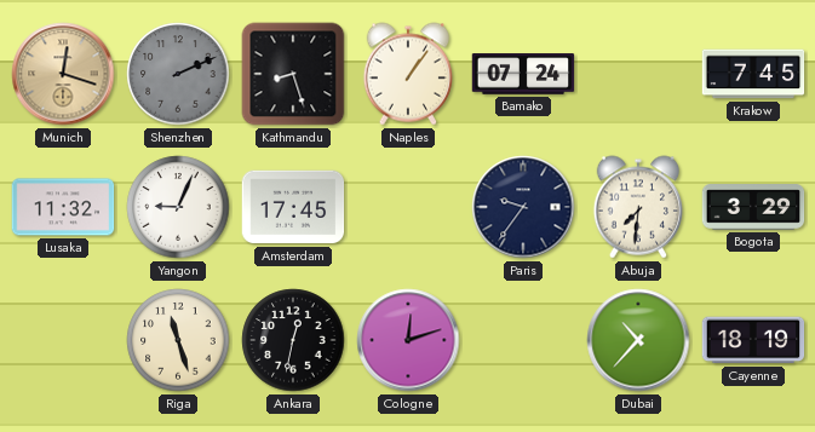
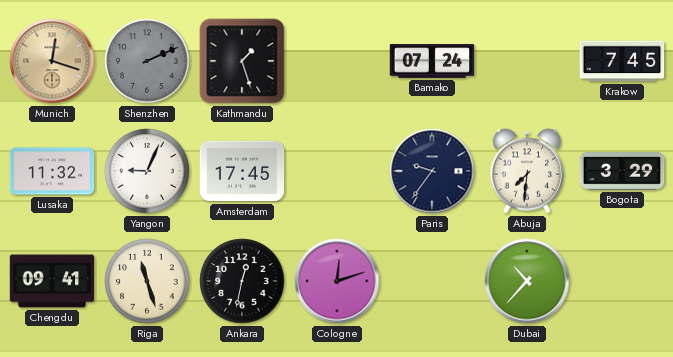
Kathmandu: 8:27 -> 1:27 (242, 61)
Naples: 1:06 -> none (408, 74)
Chengdu: none -> 09:41 (52, 281)
Cayenne: 18:19 -> none (753, 340)
